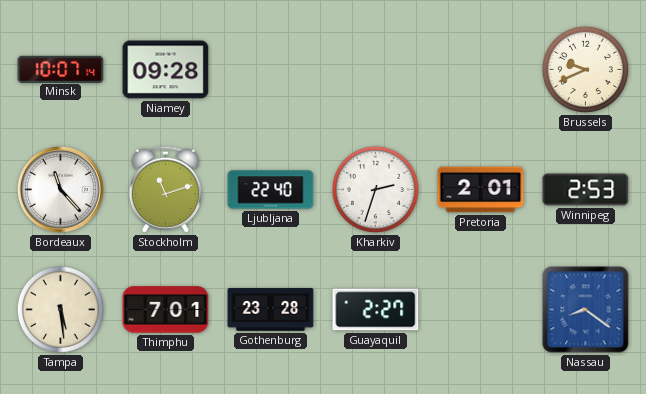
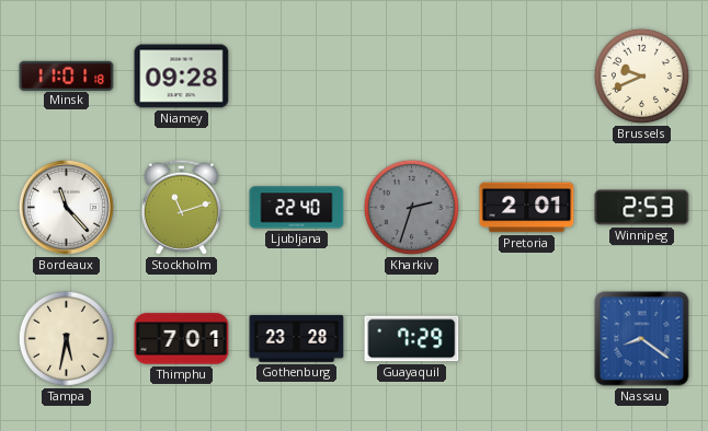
Minsk: 10:07 -> 11:01 (67, 75)
Kharkiv dial: white -> grey (411, 207)
Tampa: 5:29 -> 5:32 (66, 338)
Guayaquil: 2:27 -> 7:29 (412, 339)
